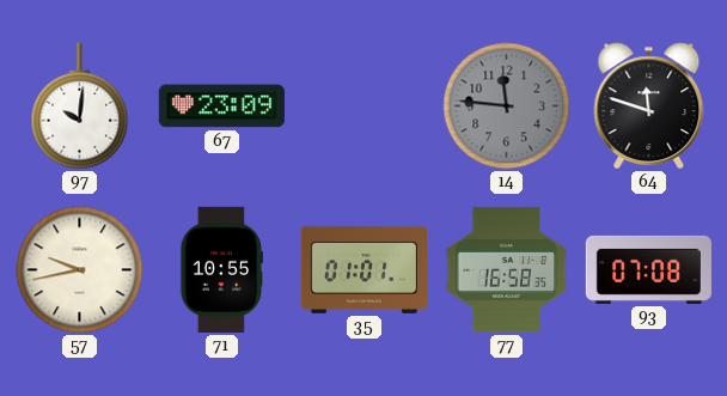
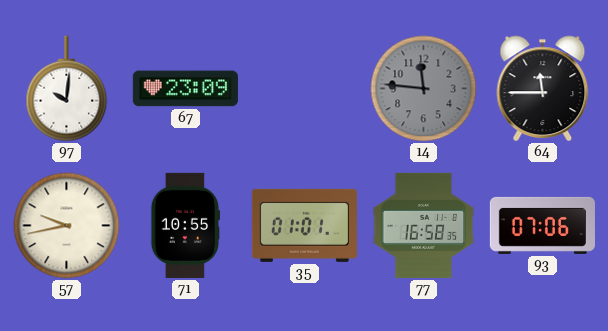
64: 11:48 -> 11:45 (543, 89)
93: 07:08 -> 07:06 (542, 225)
